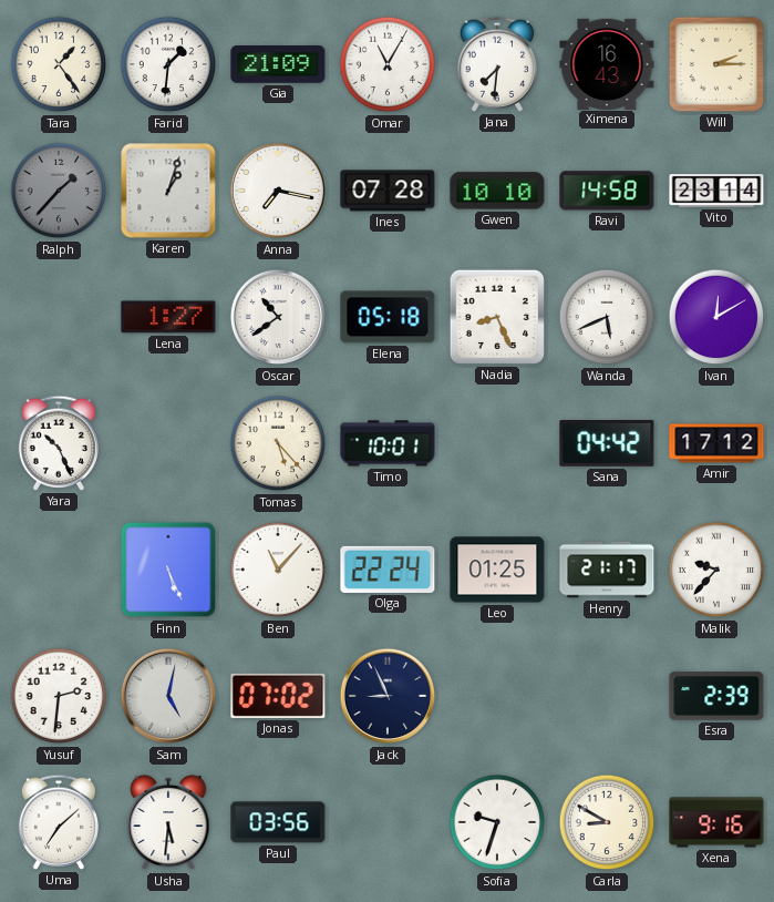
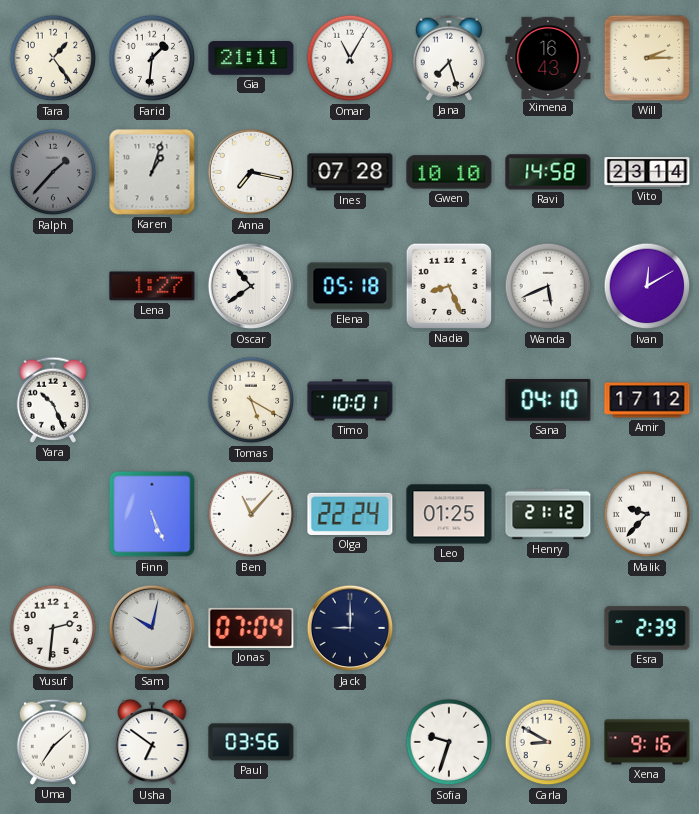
Gia: 21:09 -> 21:11 (251, 58)
Jana: 7:31 -> 7:27 (448, 58)
Tomas: 5:23 -> 5:20 (251, 400)
Sana: 04:42 -> 04:10 (548, 401)
Henry: 21:17 -> 21:12 (548, 514)
Sam: 5:02 -> 10:02 (152, 628)
Jonas: 07:02 -> 07:04 (251, 628)
Jack: 8:56 -> 9:00 (350, 628)
Usha: 5:31 -> 6:51 (152, 742)
